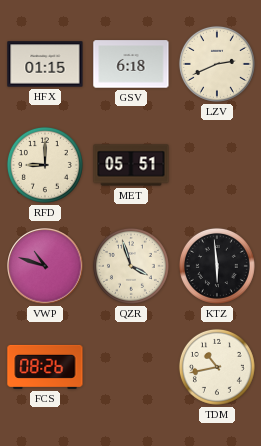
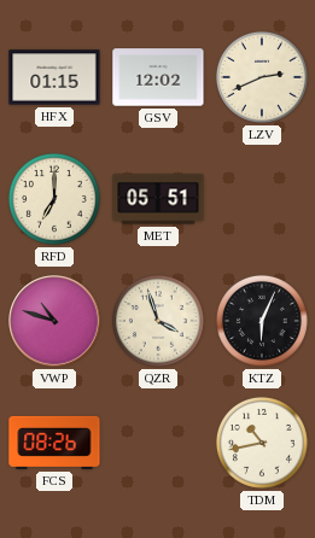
GSV: 6:18 -> 12:02 (158, 77)
RFD: 9:00 -> 7:00 (54, 199)
KTZ: 5:59 -> 6:04 (262, 321)
